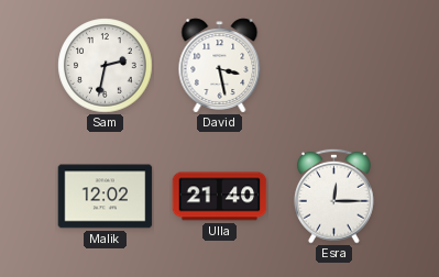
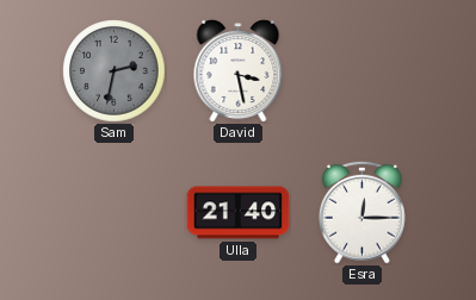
Sam dial: white -> grey (115, 71)
Malik: 12:02 -> none (106, 197)
